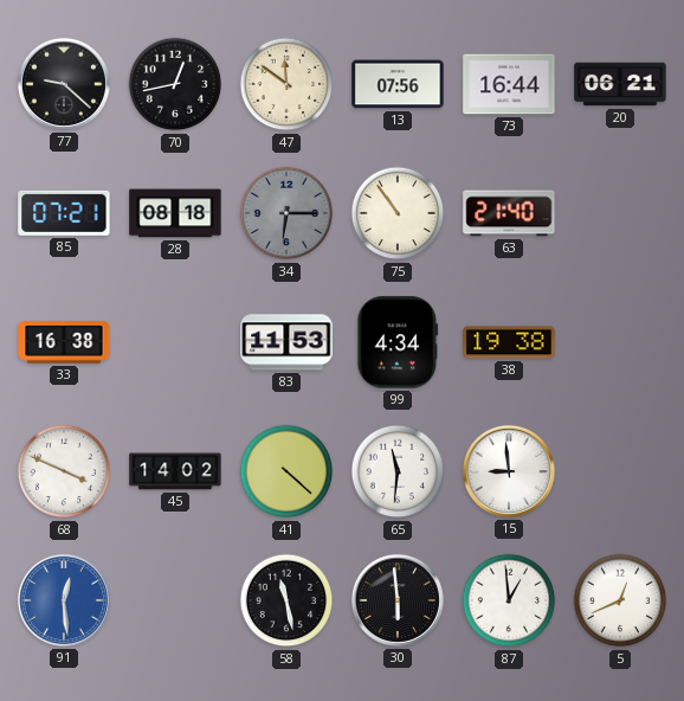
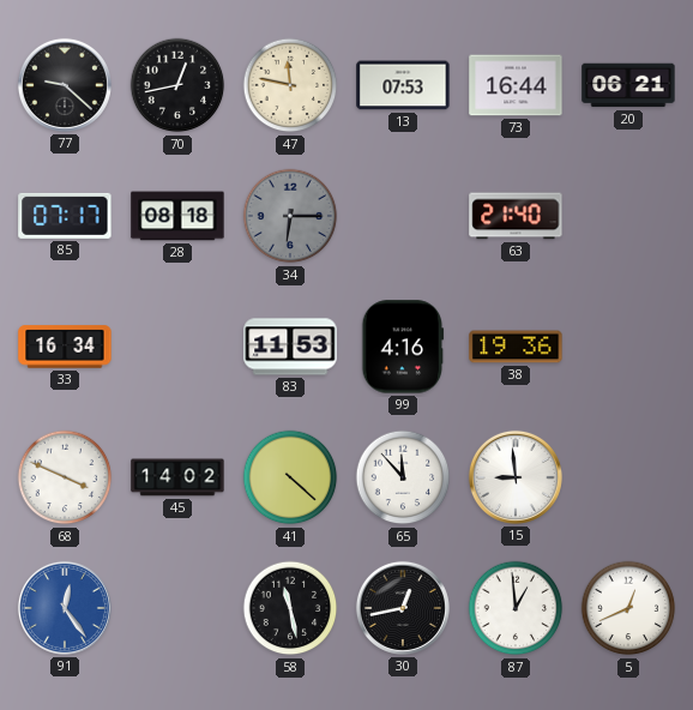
47: 11:51 -> 11:47 (290, 85)
13: 07:56 -> 07:53 (403, 85)
85: 07:21 -> 07:17 (65, 216)
75: 10:54 -> none (398, 213)
33: 16:38 -> 16:34 (65, 347)
99: 4:34 -> 4:16 (403, 347)
38: 19:38 -> 19:36 (516, 347)
65: 11:31 -> 11:53 (403, 477)
91: 12:29 -> 12:24 (65, 608)
30: 5:59 -> 12:43 (403, 608)
